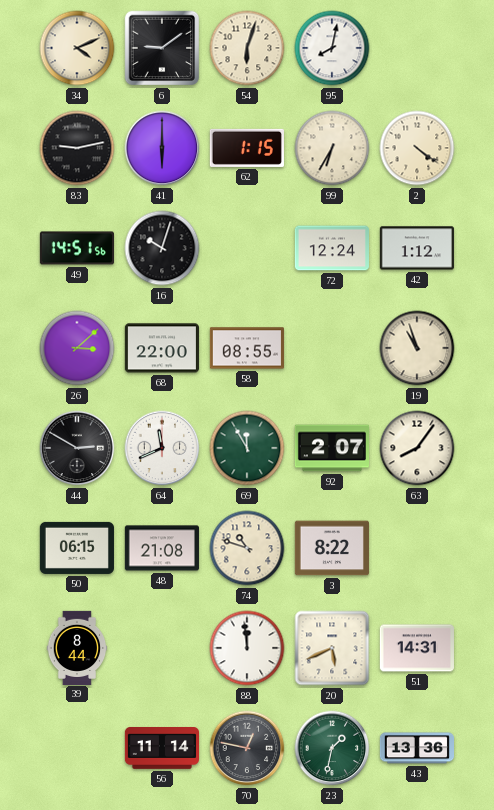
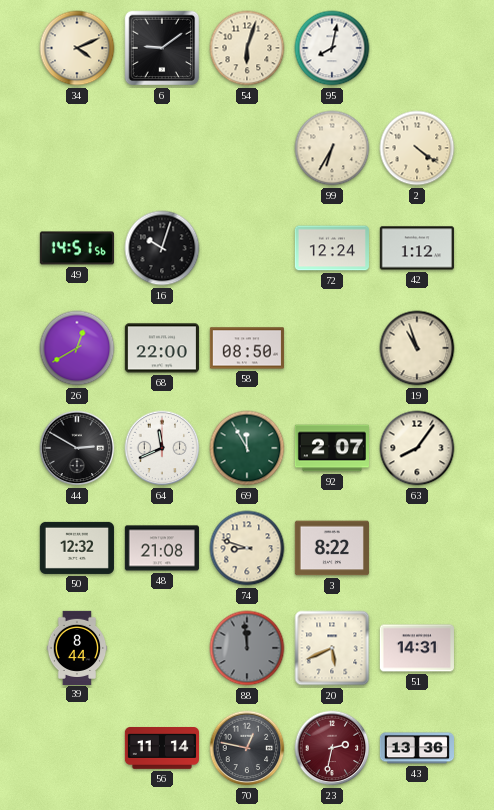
83: 9:13 -> none (77, 148)
41: 6:00 -> none (162, 148)
62: 1:15 -> none (247, 148)
26: 3:08 -> 12:40 (77, 348)
58: 08:55 -> 08:50 (247, 348)
50: 06:15 -> 12:32 (77, 548)
74: 10:48 -> 8:48 (247, 548)
88 dial: white -> grey (247, 648)
23: 1:32 -> 2:32 (332, 748)
23 dial: green -> burgundy (332, 748)
